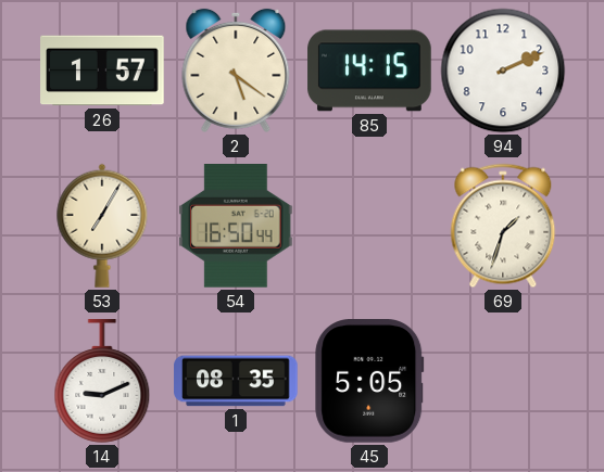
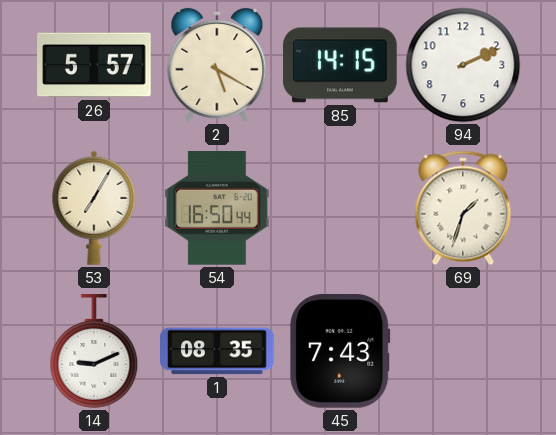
26: 1:57 -> 5:57 (94, 65)
2: 5:21 -> 5:20 (217, 65)
45: 5:05 -> 7:43 (340, 351)
